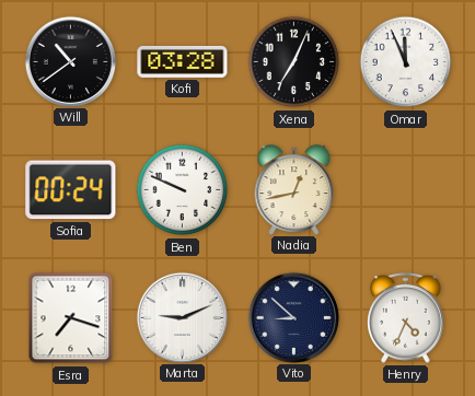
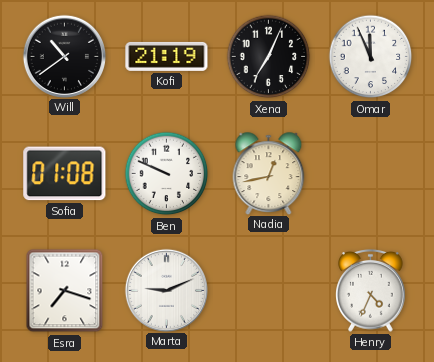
Kofi: 03:28 -> 21:19 (167, 56)
Sofia: 00:24 -> 01:08 (65, 174)
Vito: 8:52 -> none (293, 317)
